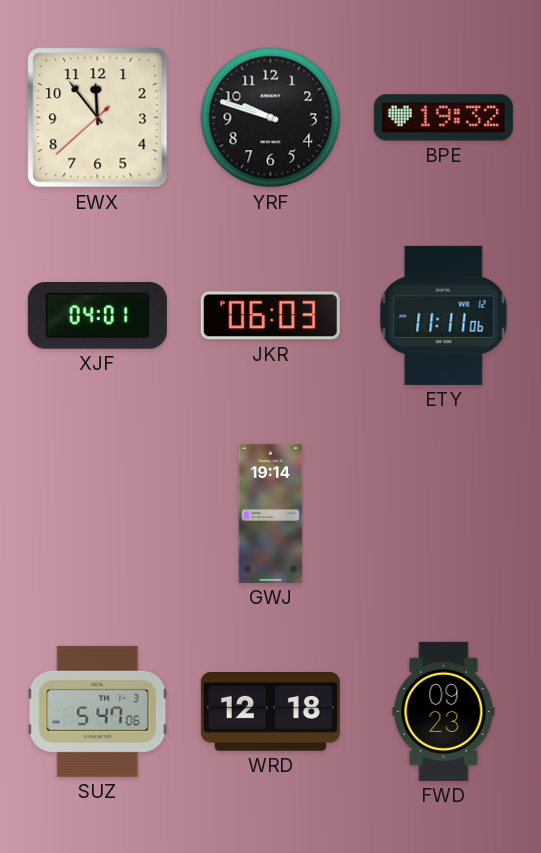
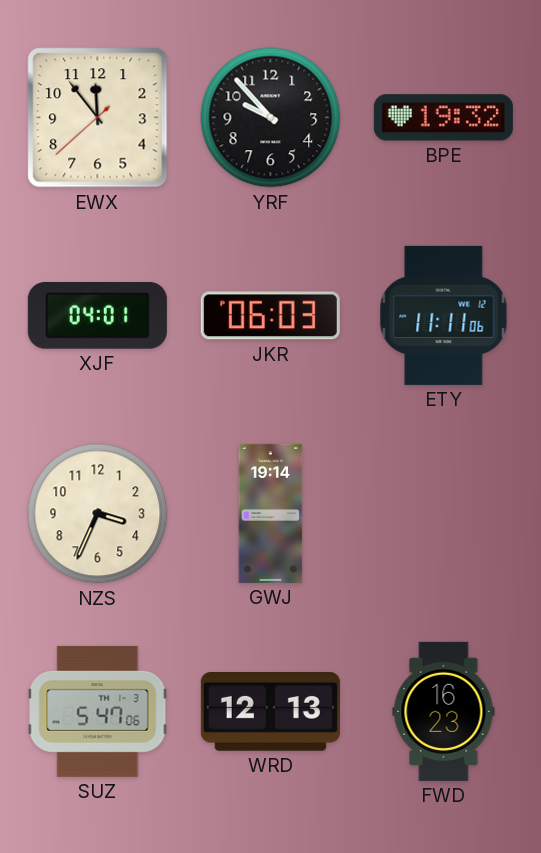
YRF: 9:48 -> 9:53 (271, 118)
NZS: none -> 3:34 (98, 514)
WRD: 12:18 -> 12:13 (270, 712)
FWD: 09:23 -> 16:23 (444, 711)
